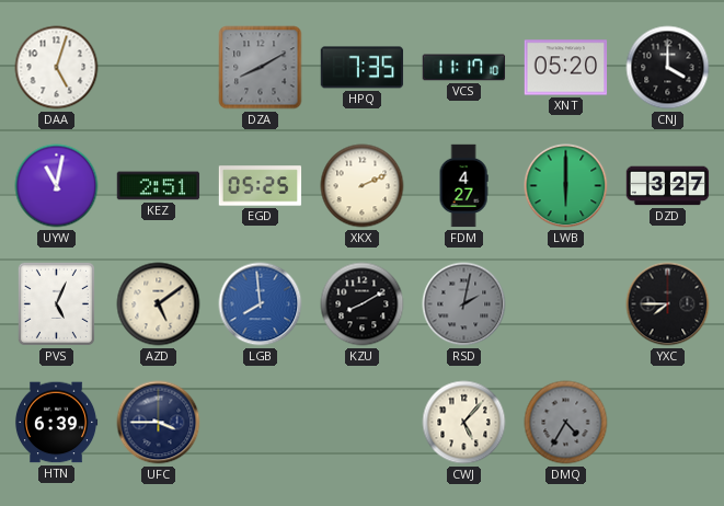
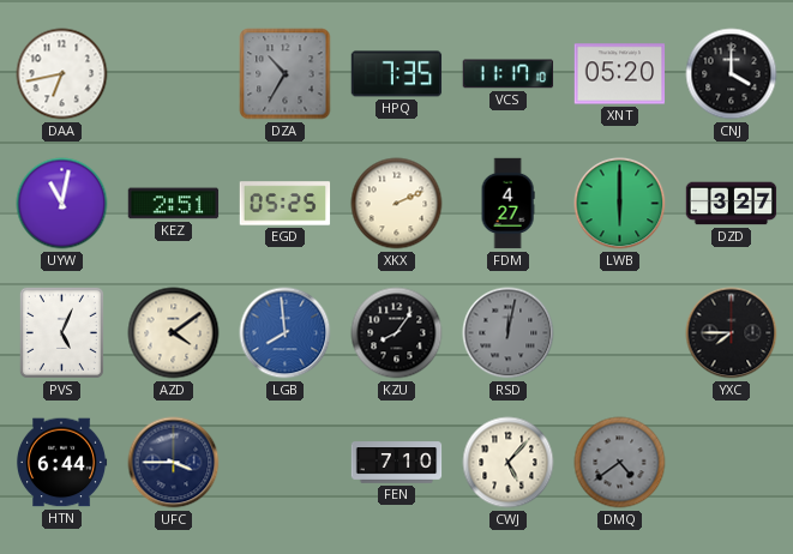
DAA: 5:03 -> 6:43 (62, 74)
DZA: 8:10 -> 10:35 (286, 74)
AZD: 5:09 -> 4:09 (174, 333)
KZU: 8:10 -> 8:06 (397, 333)
RSD: 2:02 -> 12:02 (509, 333)
HTN: 6:39 -> 6:44 (61, 463)
FEN: none -> 7:10 (397, 463)
DMQ: 4:35 -> 4:39 (620, 463)
